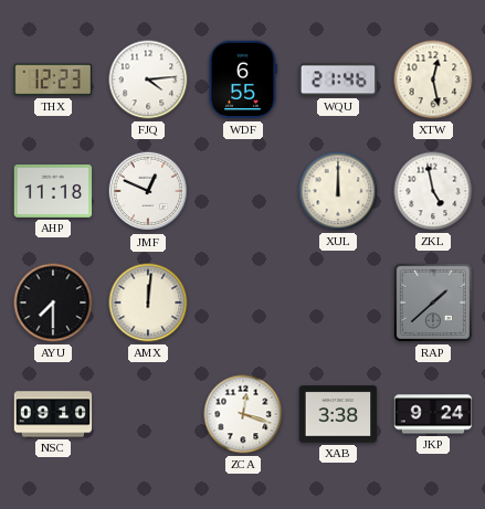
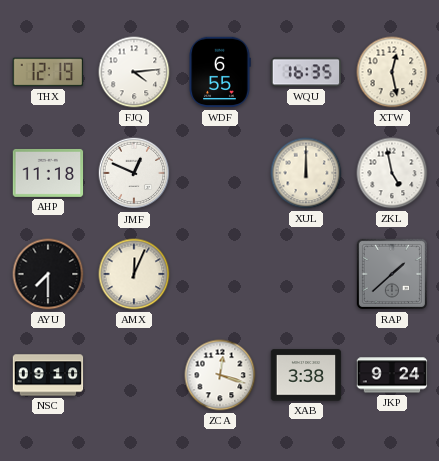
THX: 12:23 -> 12:19 (48, 72)
WQU: 21:46 -> 16:35 (306, 72)
AMX: 12:01 -> 12:04 (134, 274)
